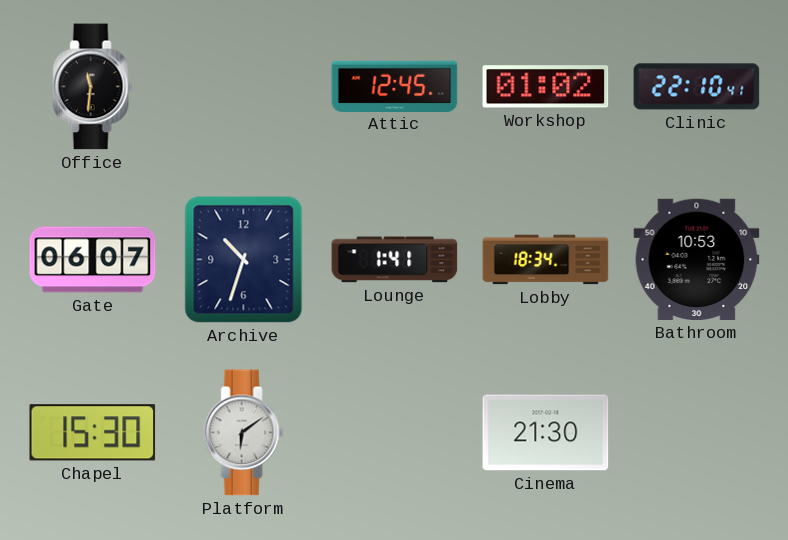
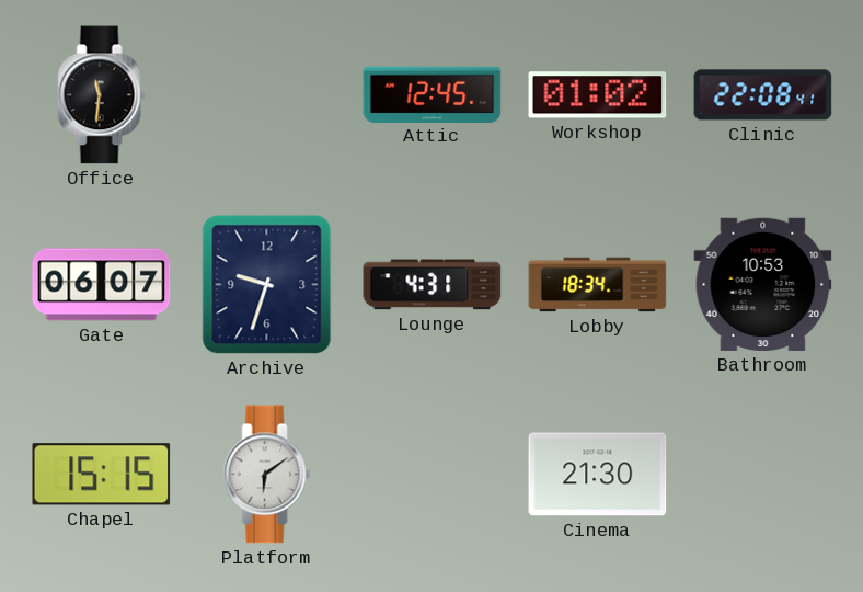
Clinic: 22:10 -> 22:08 (763, 95)
Archive: 10:33 -> 9:33 (267, 285)
Lounge: 1:41 -> 4:31 (433, 285)
Chapel: 15:30 -> 15:15 (102, 475)
